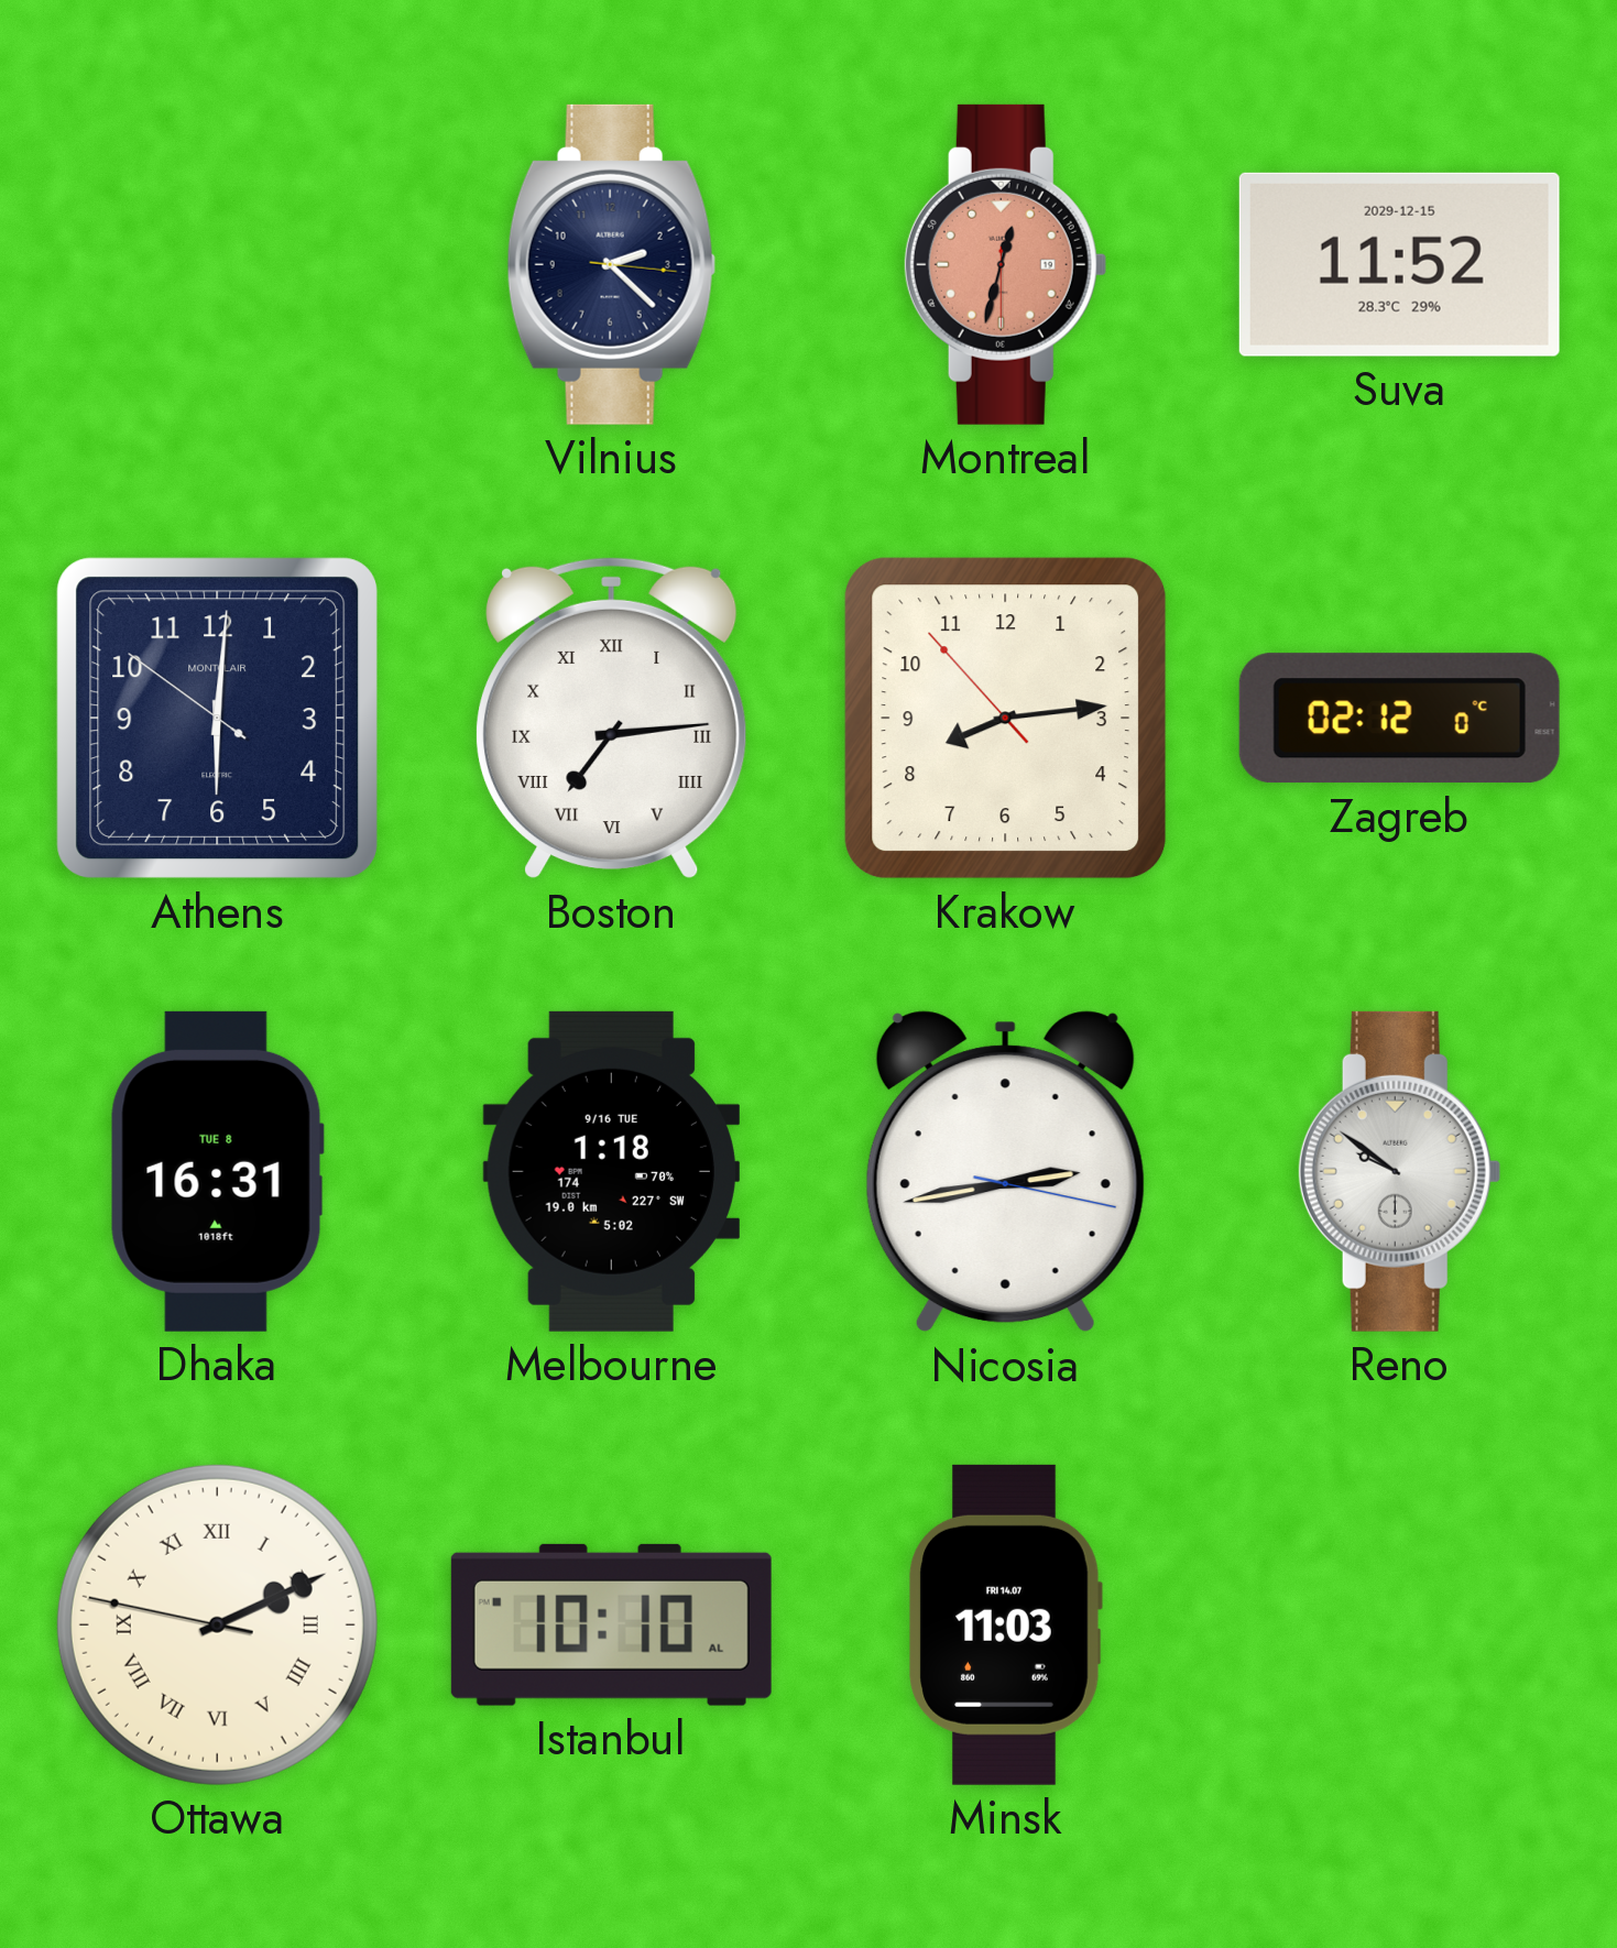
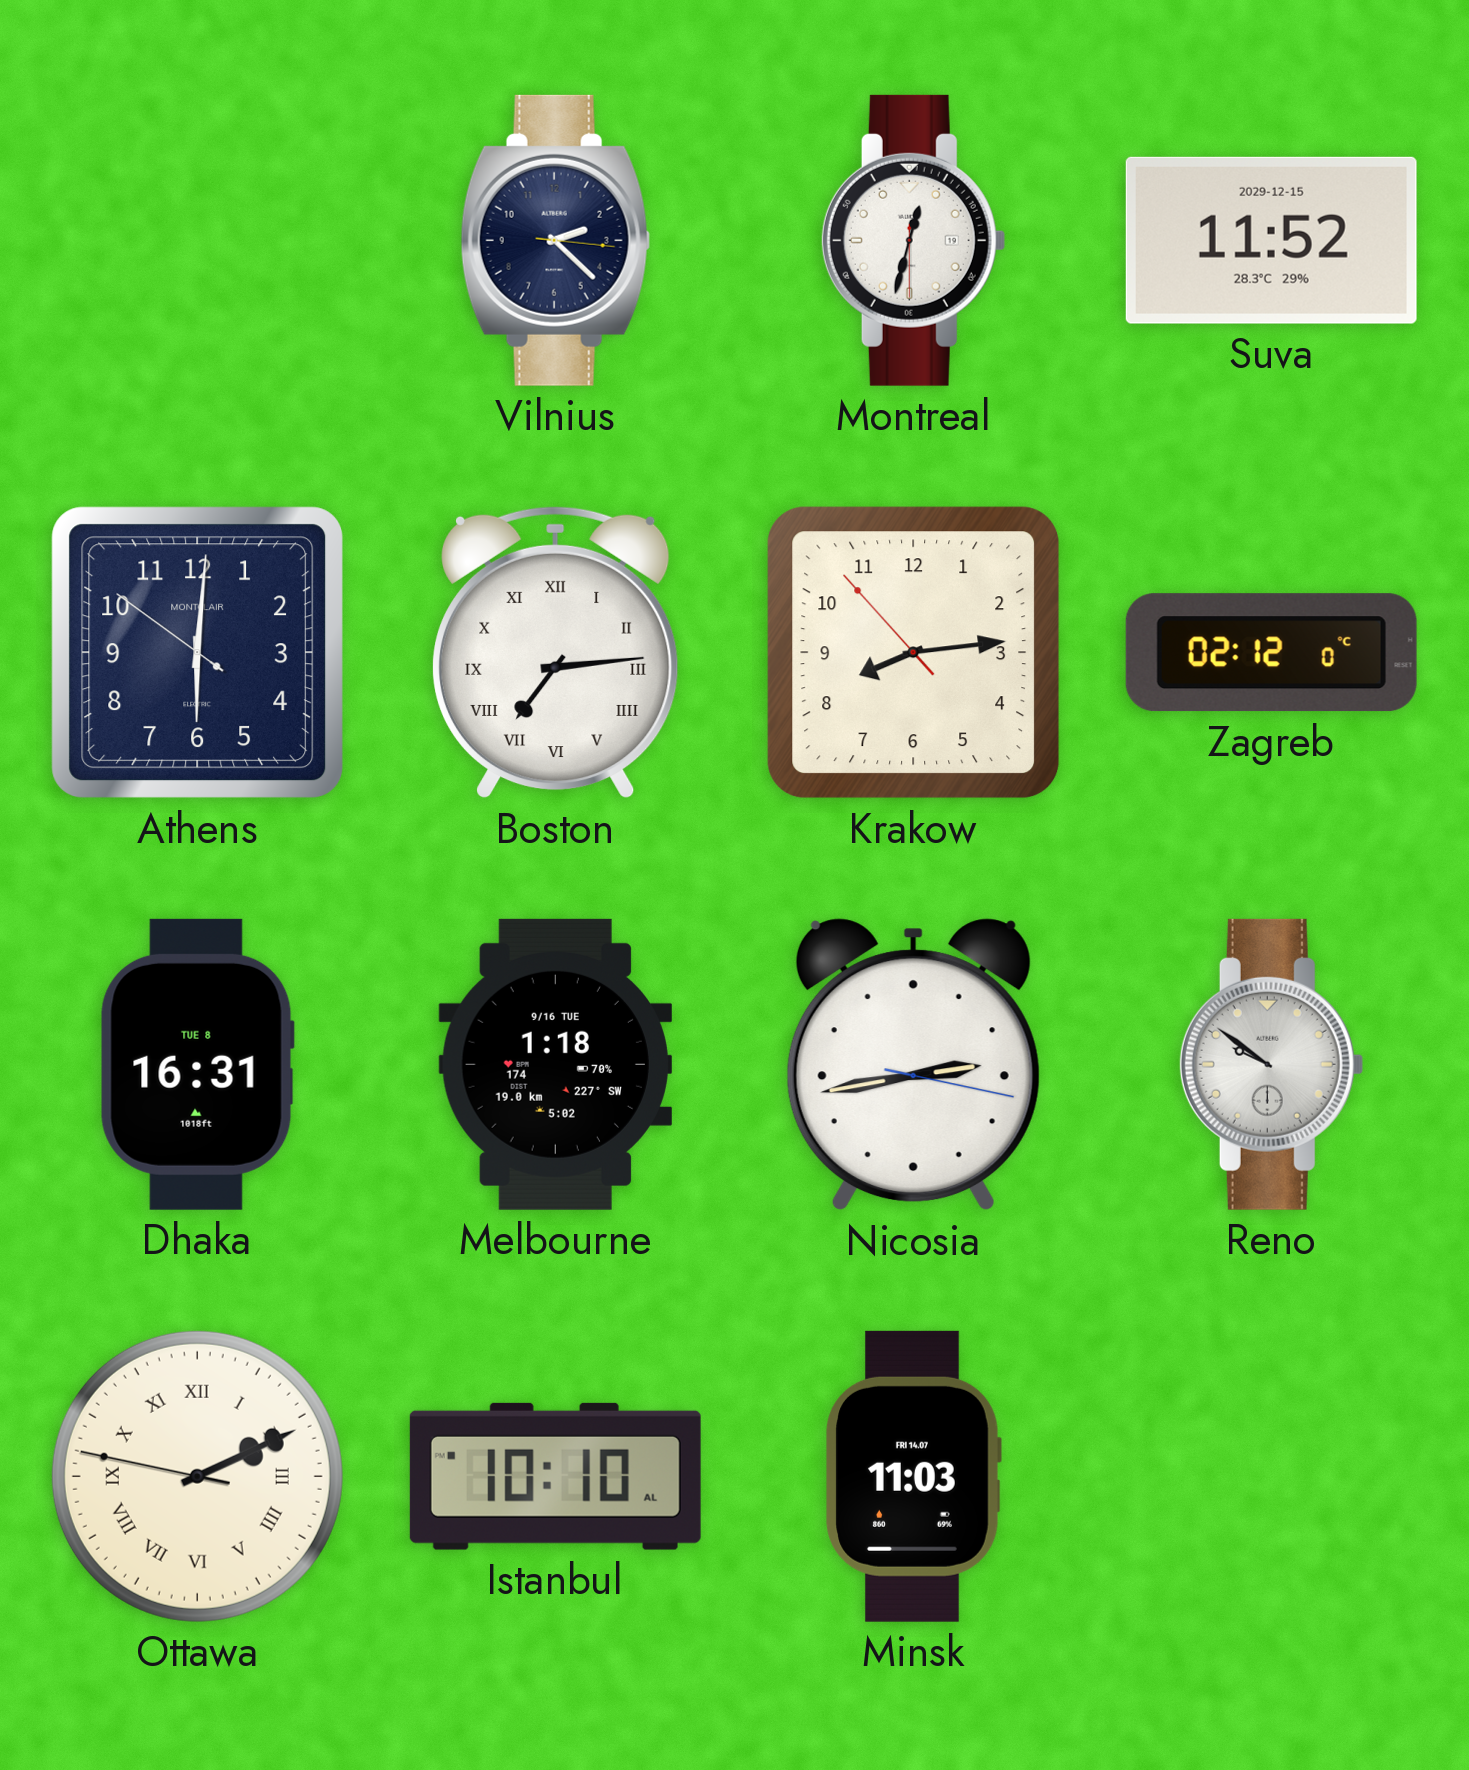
Montreal dial: salmon -> white (913, 240)
